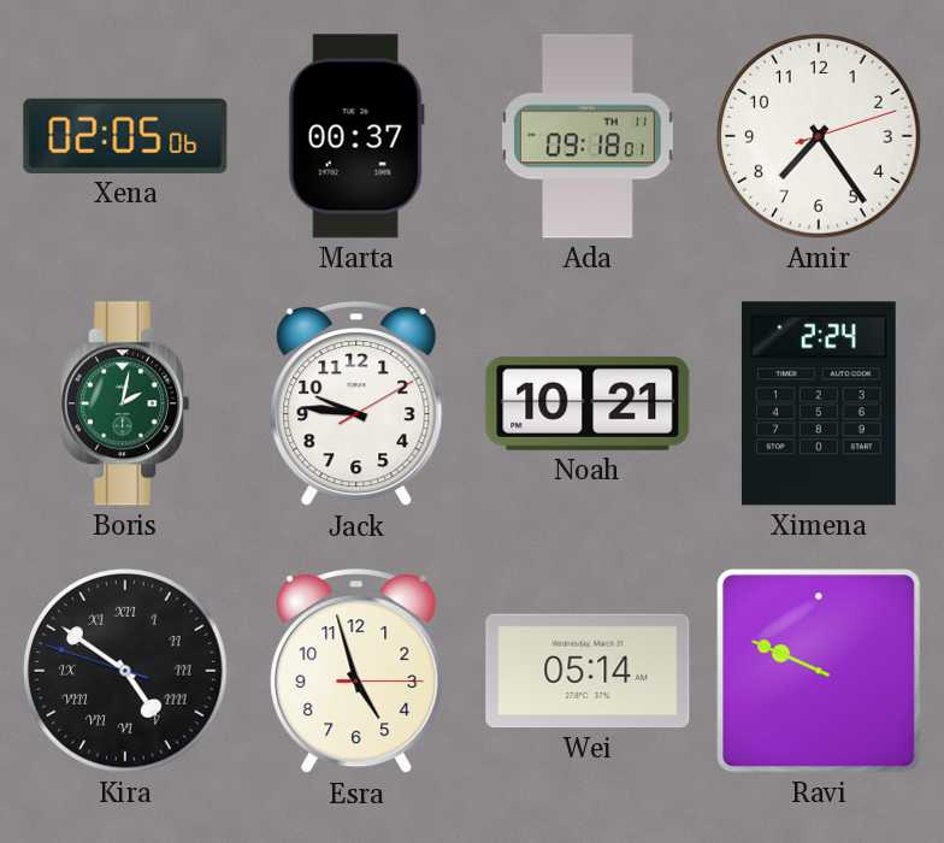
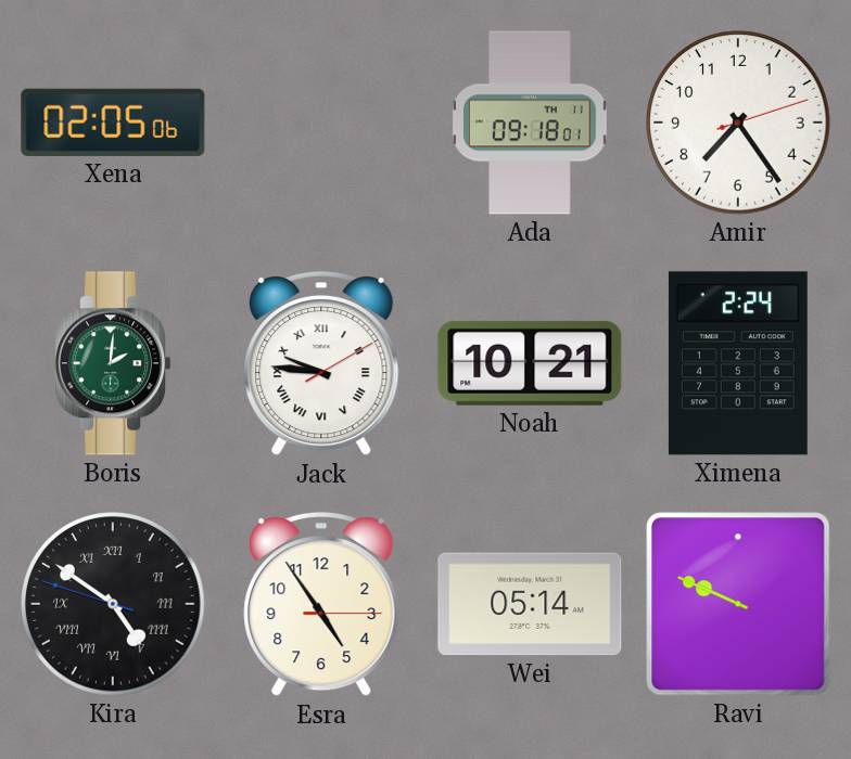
Marta: 00:37 -> none (356, 136)
Boris: 2:02 -> 2:01 (114, 363)
Jack numerals: Arabic -> Roman (321, 363)
Esra: 4:57 -> 4:54 (321, 604)
